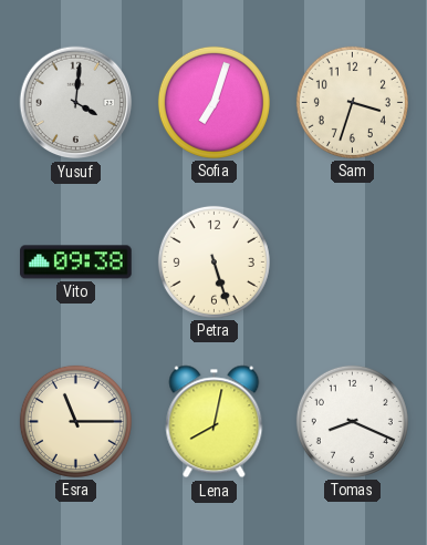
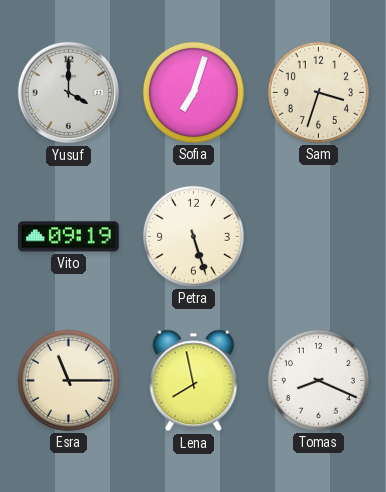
Yusuf: 4:01 -> 4:00 (69, 93)
Vito: 09:38 -> 09:19 (69, 237)
Lena: 8:02 -> 7:58 (194, 381)
